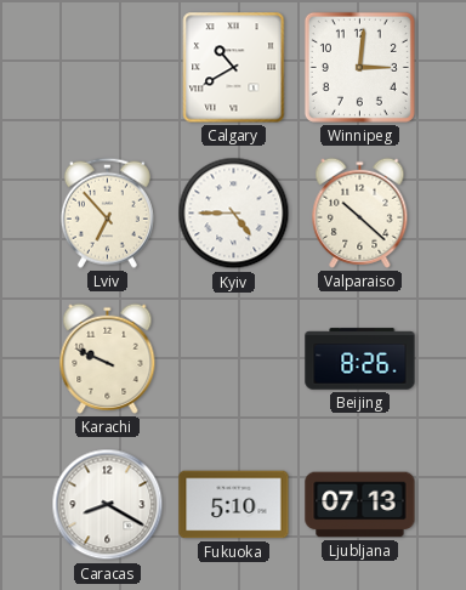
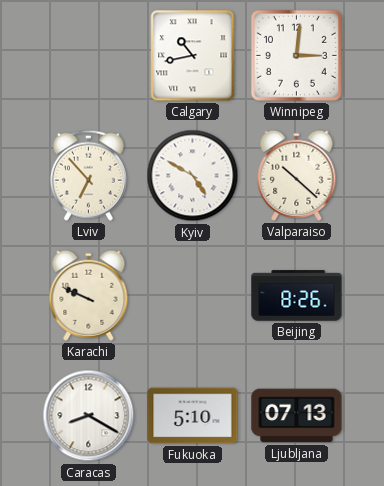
Calgary: 10:40 -> 10:43 (193, 56)
Kyiv: 4:45 -> 4:50 (193, 176)
